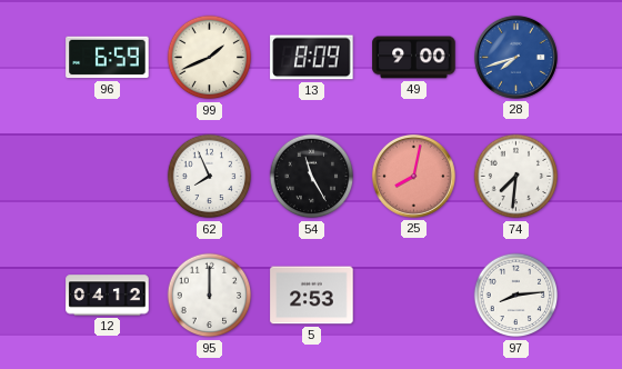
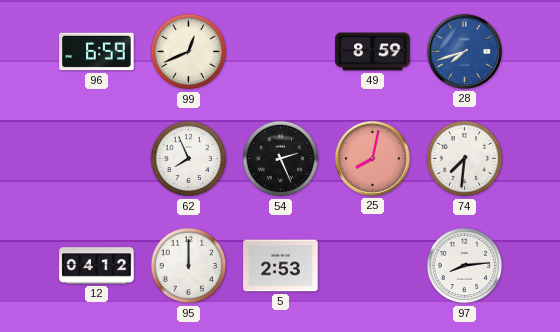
99: 1:41 -> 12:41 (189, 52)
13: 8:09 -> none (312, 58)
49: 9:00 -> 8:59 (373, 52)
54: 11:25 -> 2:26 (281, 159)
